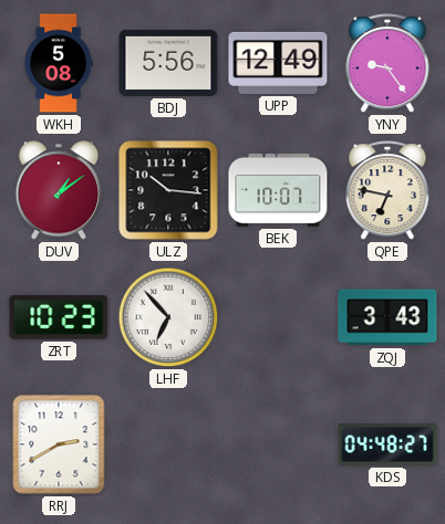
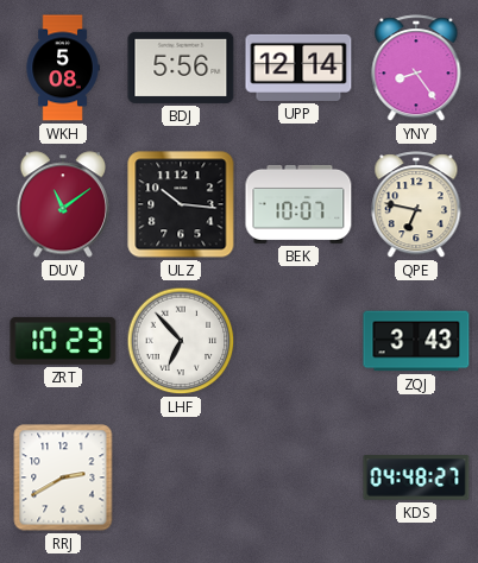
UPP: 12:49 -> 12:14 (298, 68)
YNY: 9:24 -> 8:24 (416, 69)
DUV: 1:09 -> 11:09 (62, 204)
